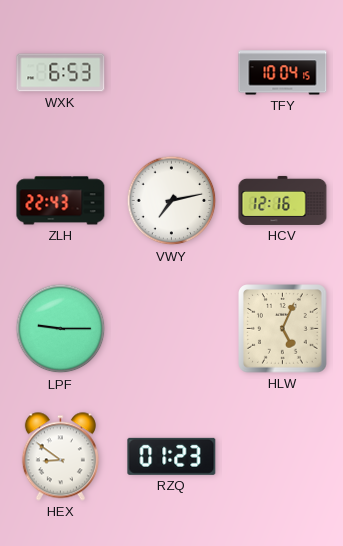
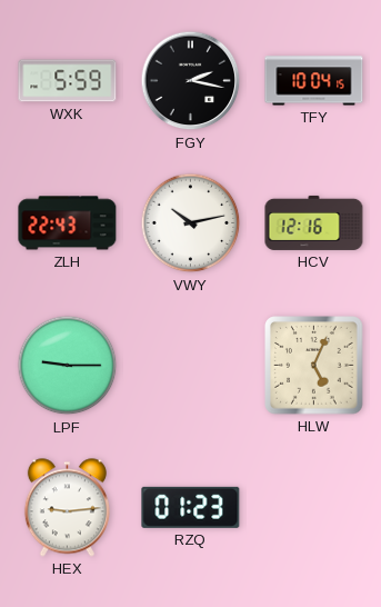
WXK: 6:53 -> 5:59 (68, 81)
FGY: none -> 2:17 (191, 81)
VWY: 7:13 -> 10:13 (191, 223)
HEX: 8:51 -> 9:14 (67, 508)
